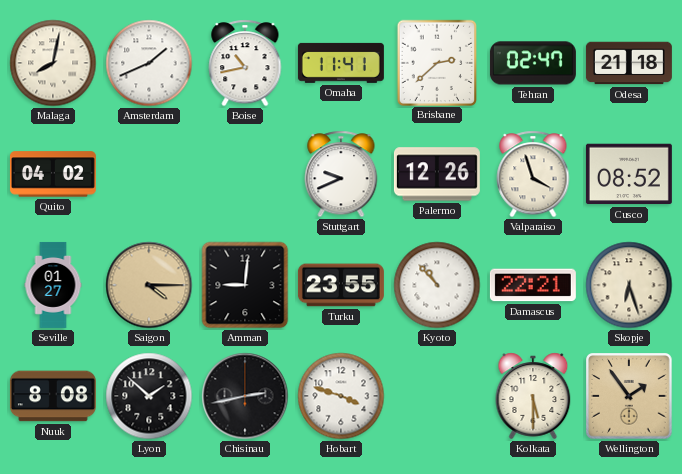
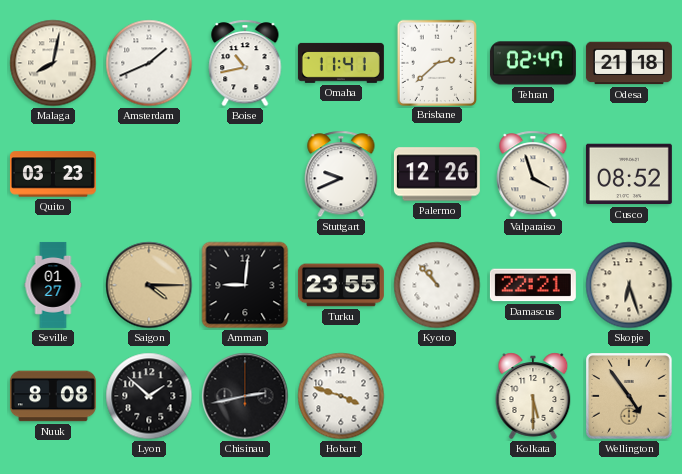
Quito: 04:02 -> 03:23 (53, 174)
Wellington: 1:54 -> 4:54 (629, 396)
